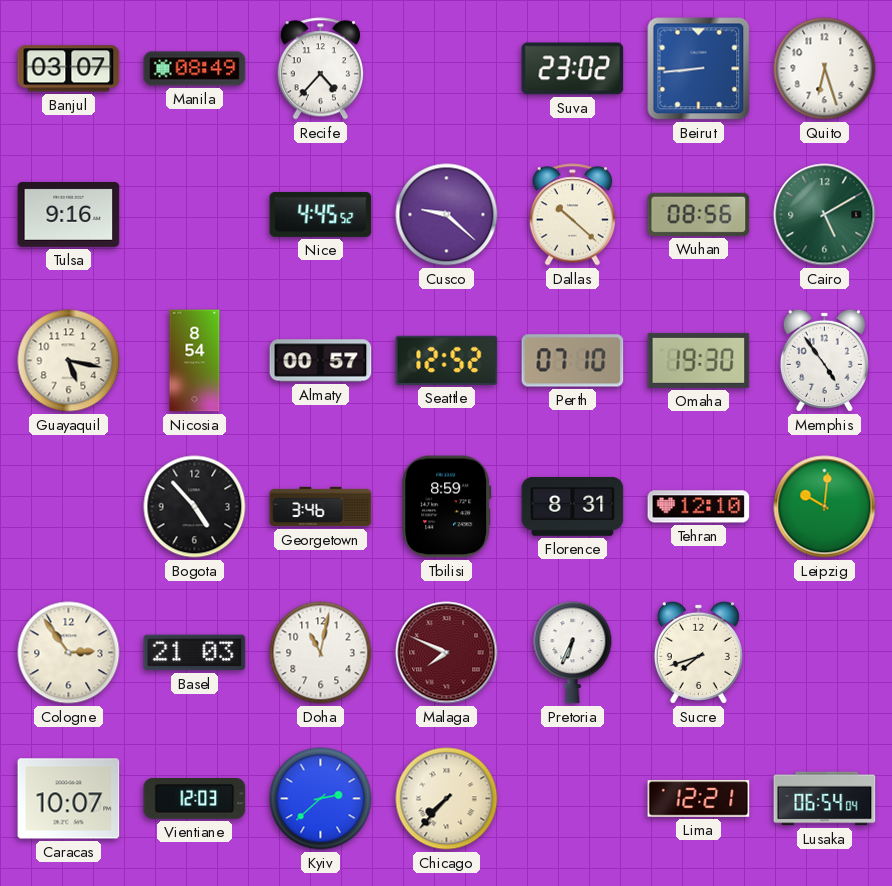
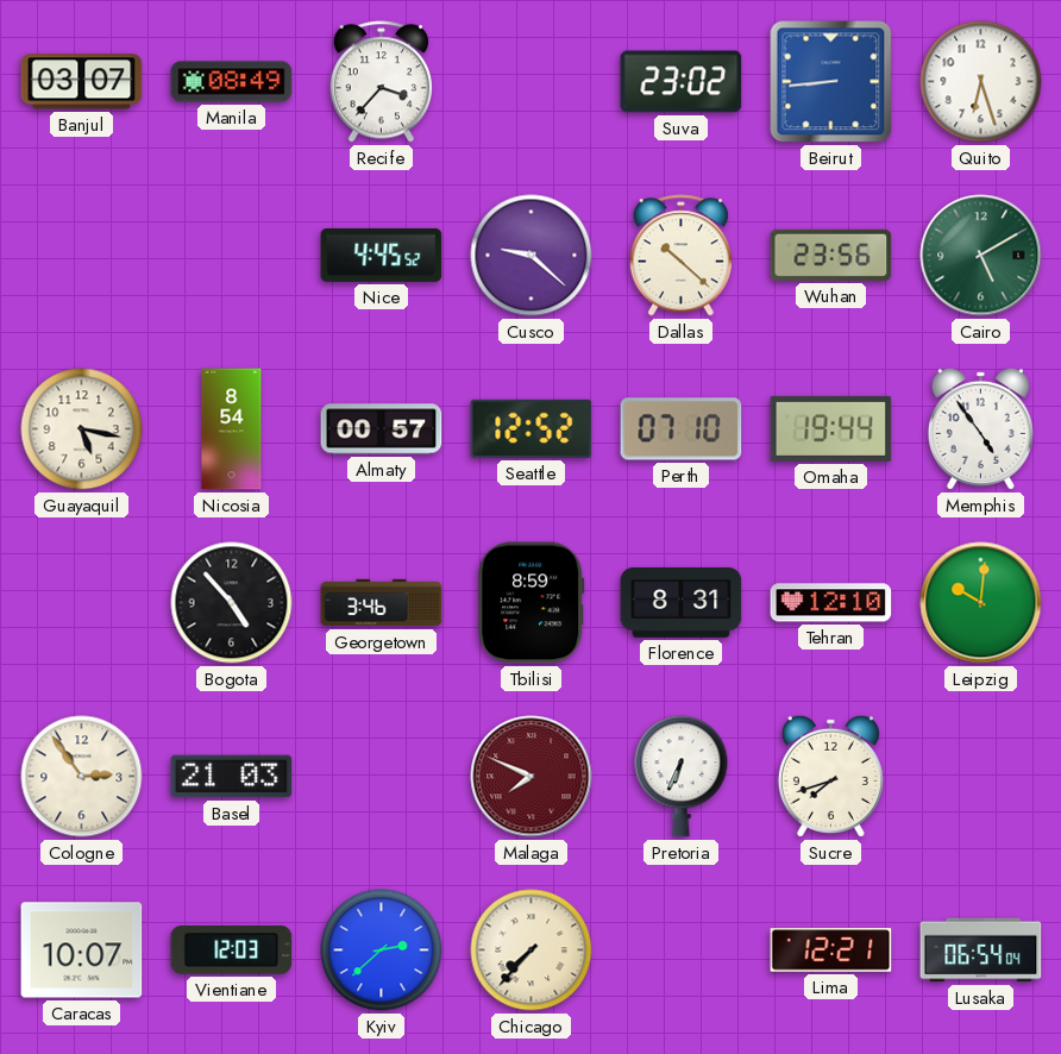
Recife: 4:37 -> 3:37 (381, 82)
Tulsa: 9:16 -> none (69, 214)
Wuhan: 08:56 -> 23:56 (831, 255)
Omaha: 19:30 -> 19:44 (831, 428)
Doha: 11:02 -> none (321, 653)
